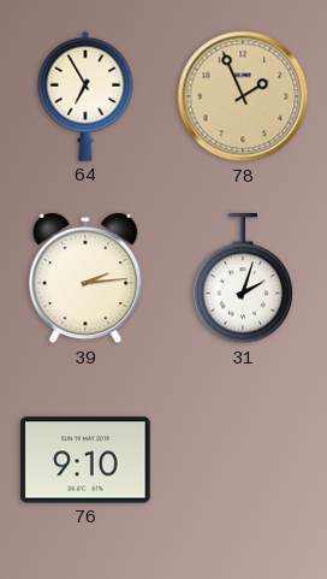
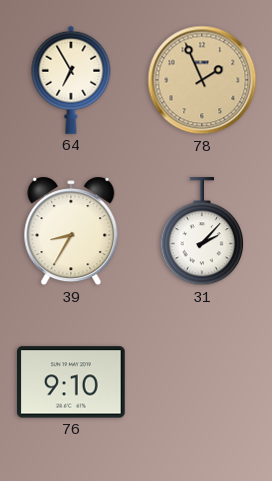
39: 2:14 -> 8:35 (71, 231)
31: 2:03 -> 2:07 (202, 232)
